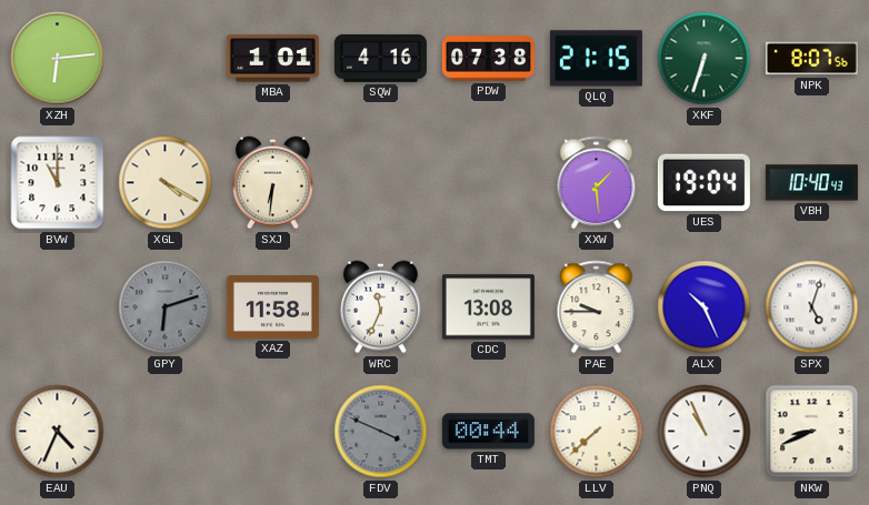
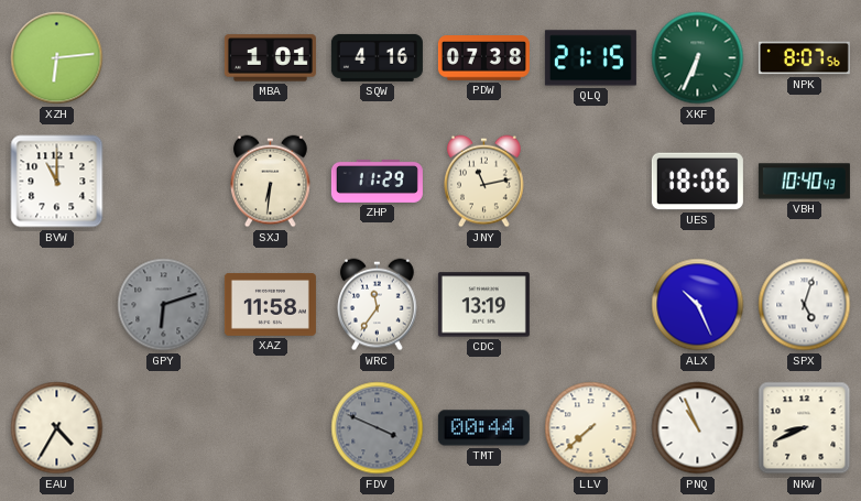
XKF: 6:33 -> 6:34 (698, 58)
XGL: 4:20 -> none (166, 183)
ZHP: none -> 11:29 (377, 181)
JNY: none -> 11:13 (484, 182)
XXW: 1:29 -> none (597, 183)
UES: 19:04 -> 18:06 (697, 182)
WRC: 11:34 -> 11:36 (378, 305)
CDC: 13:08 -> 13:19 (483, 305)
PAE: 9:45 -> none (597, 307)
EAU: 4:34 -> 4:35 (57, 428)
